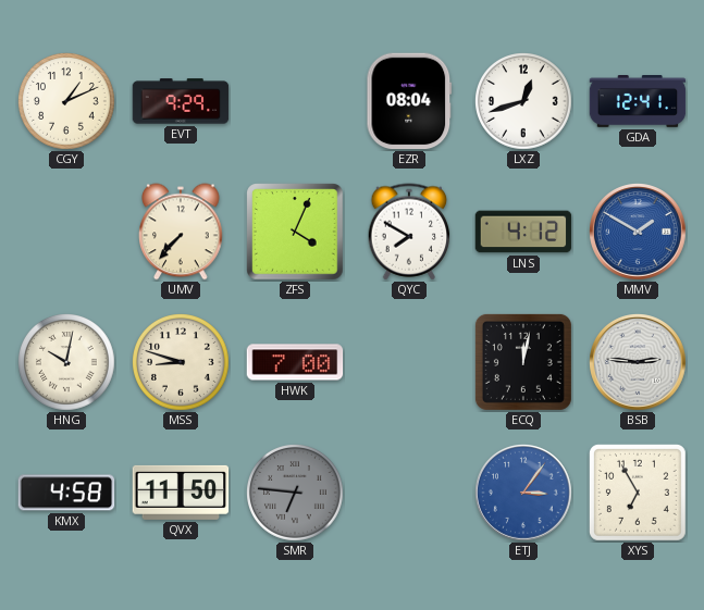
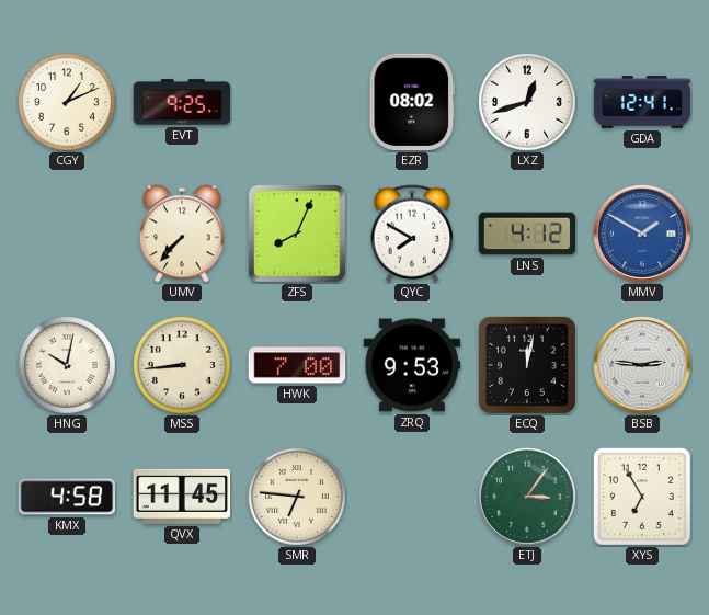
EVT: 9:29 -> 9:25 (182, 102)
EZR: 08:04 -> 08:02 (412, 102)
ZFS: 4:04 -> 8:04 (297, 234)
MSS: 8:48 -> 8:44 (183, 366)
ZRQ: none -> 9:53 (412, 365)
QVX: 11:50 -> 11:45 (182, 497)
SMR dial: grey -> cream (298, 498)
ETJ dial: blue -> green (528, 498)
